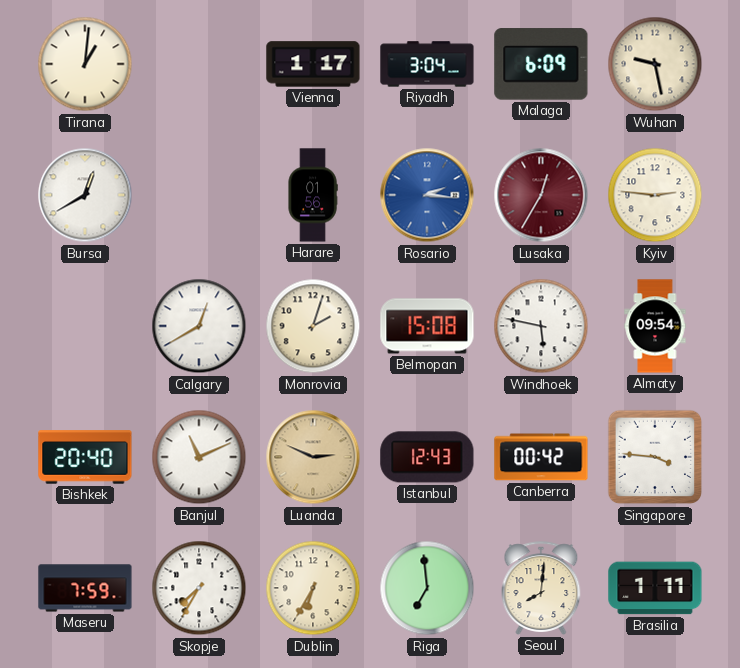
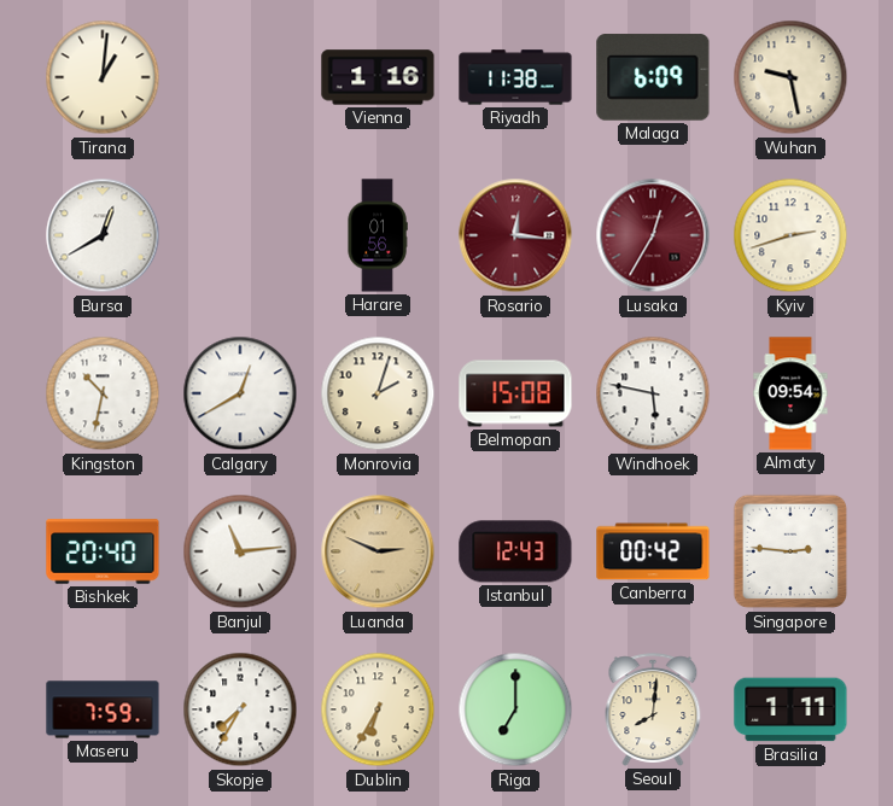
Vienna: 1:17 -> 1:16 (378, 77)
Riyadh: 3:04 -> 11:38 (515, 77)
Rosario: 2:16 -> 12:16 (515, 235)
Rosario dial: blue -> burgundy (515, 235)
Kyiv: 2:46 -> 2:42 (790, 235)
Kingston: none -> 10:32 (103, 393)
Banjul: 11:11 -> 11:14 (240, 551)
Singapore: 3:46 -> 2:46 (790, 551)
Riga: 6:59 -> 7:00 (515, 709)
